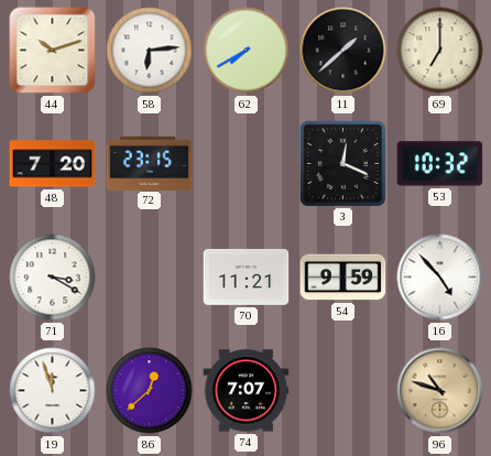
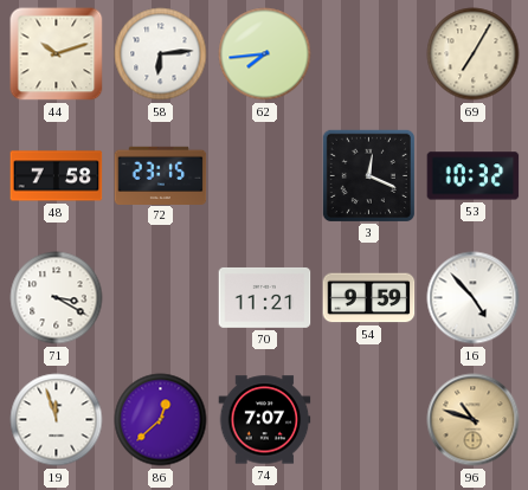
62: 7:40 -> 7:44 (265, 54)
11: 1:38 -> none (343, 51)
69: 7:00 -> 7:05 (474, 54)
48: 7:20 -> 7:58 (57, 176)
